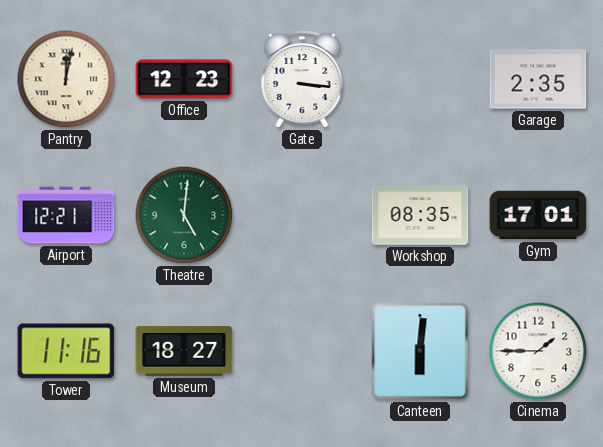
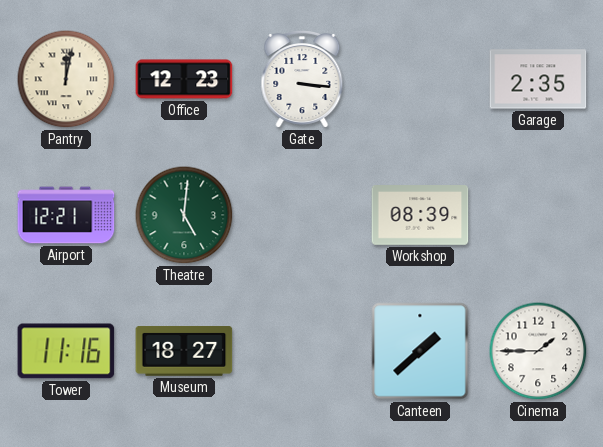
Workshop: 08:35 -> 08:39 (420, 216)
Gym: 17:01 -> none (538, 215)
Canteen: 6:01 -> 1:38 (420, 351)
